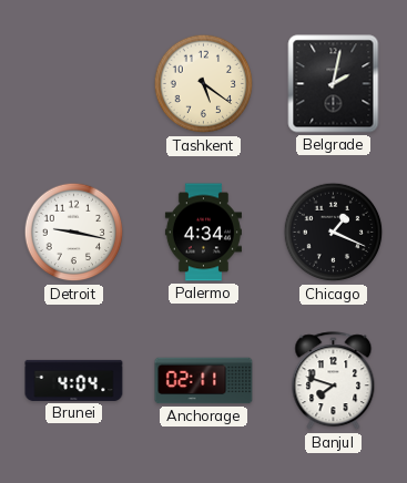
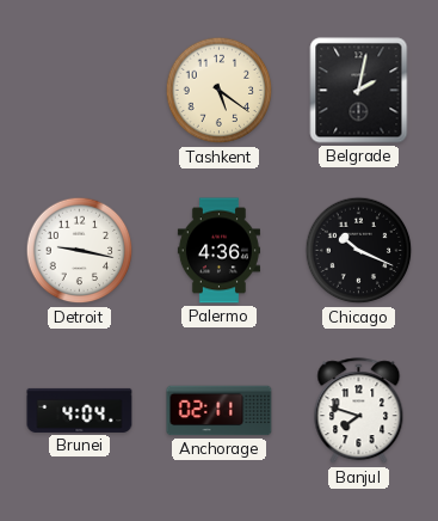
Palermo: 4:34 -> 4:36 (218, 251)
Chicago: 1:19 -> 10:19 (359, 251)
